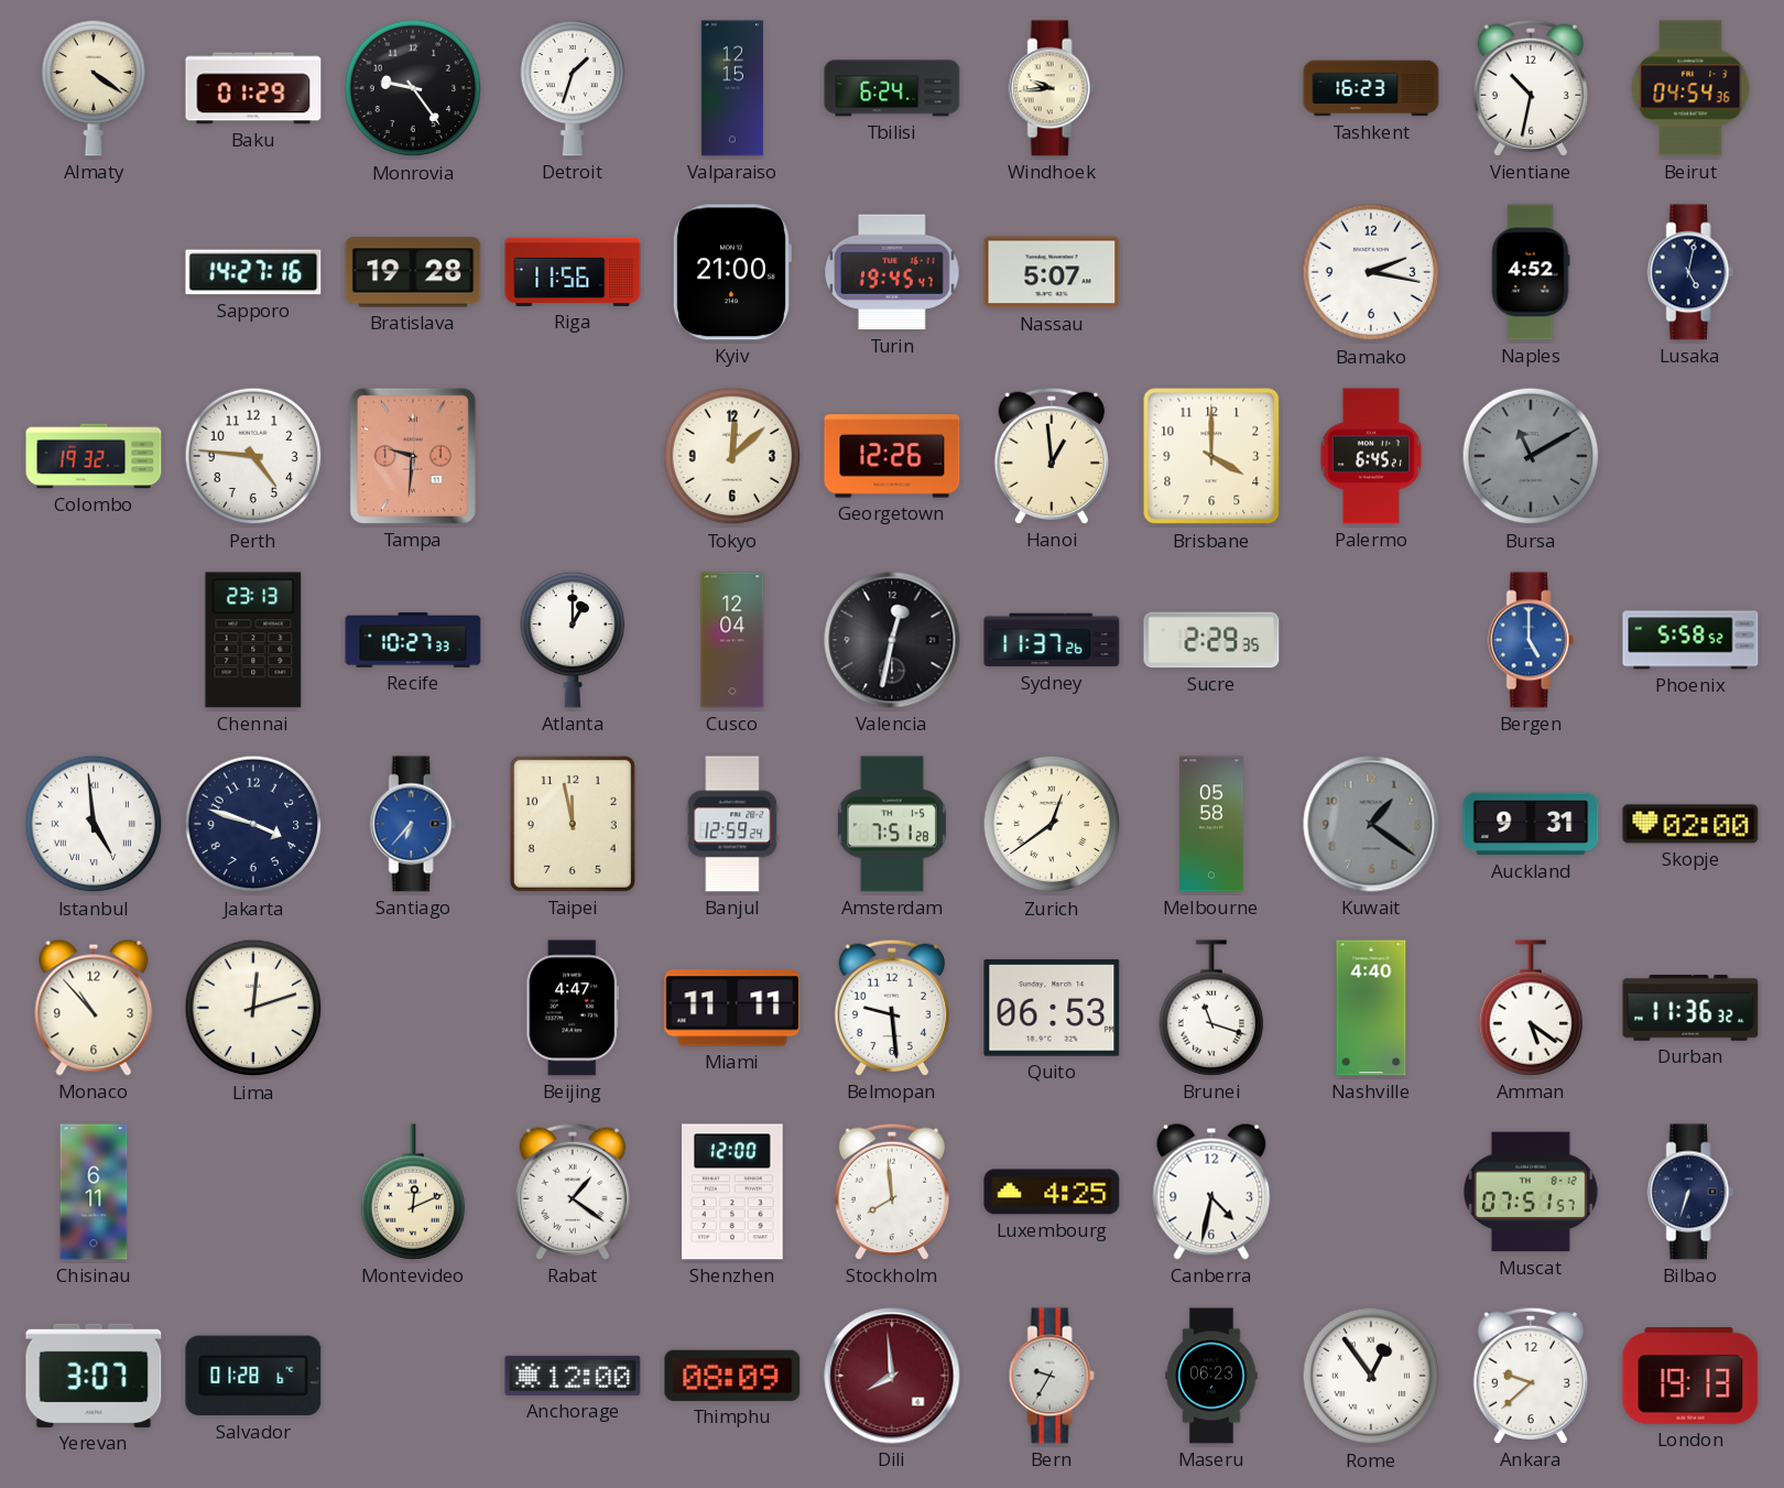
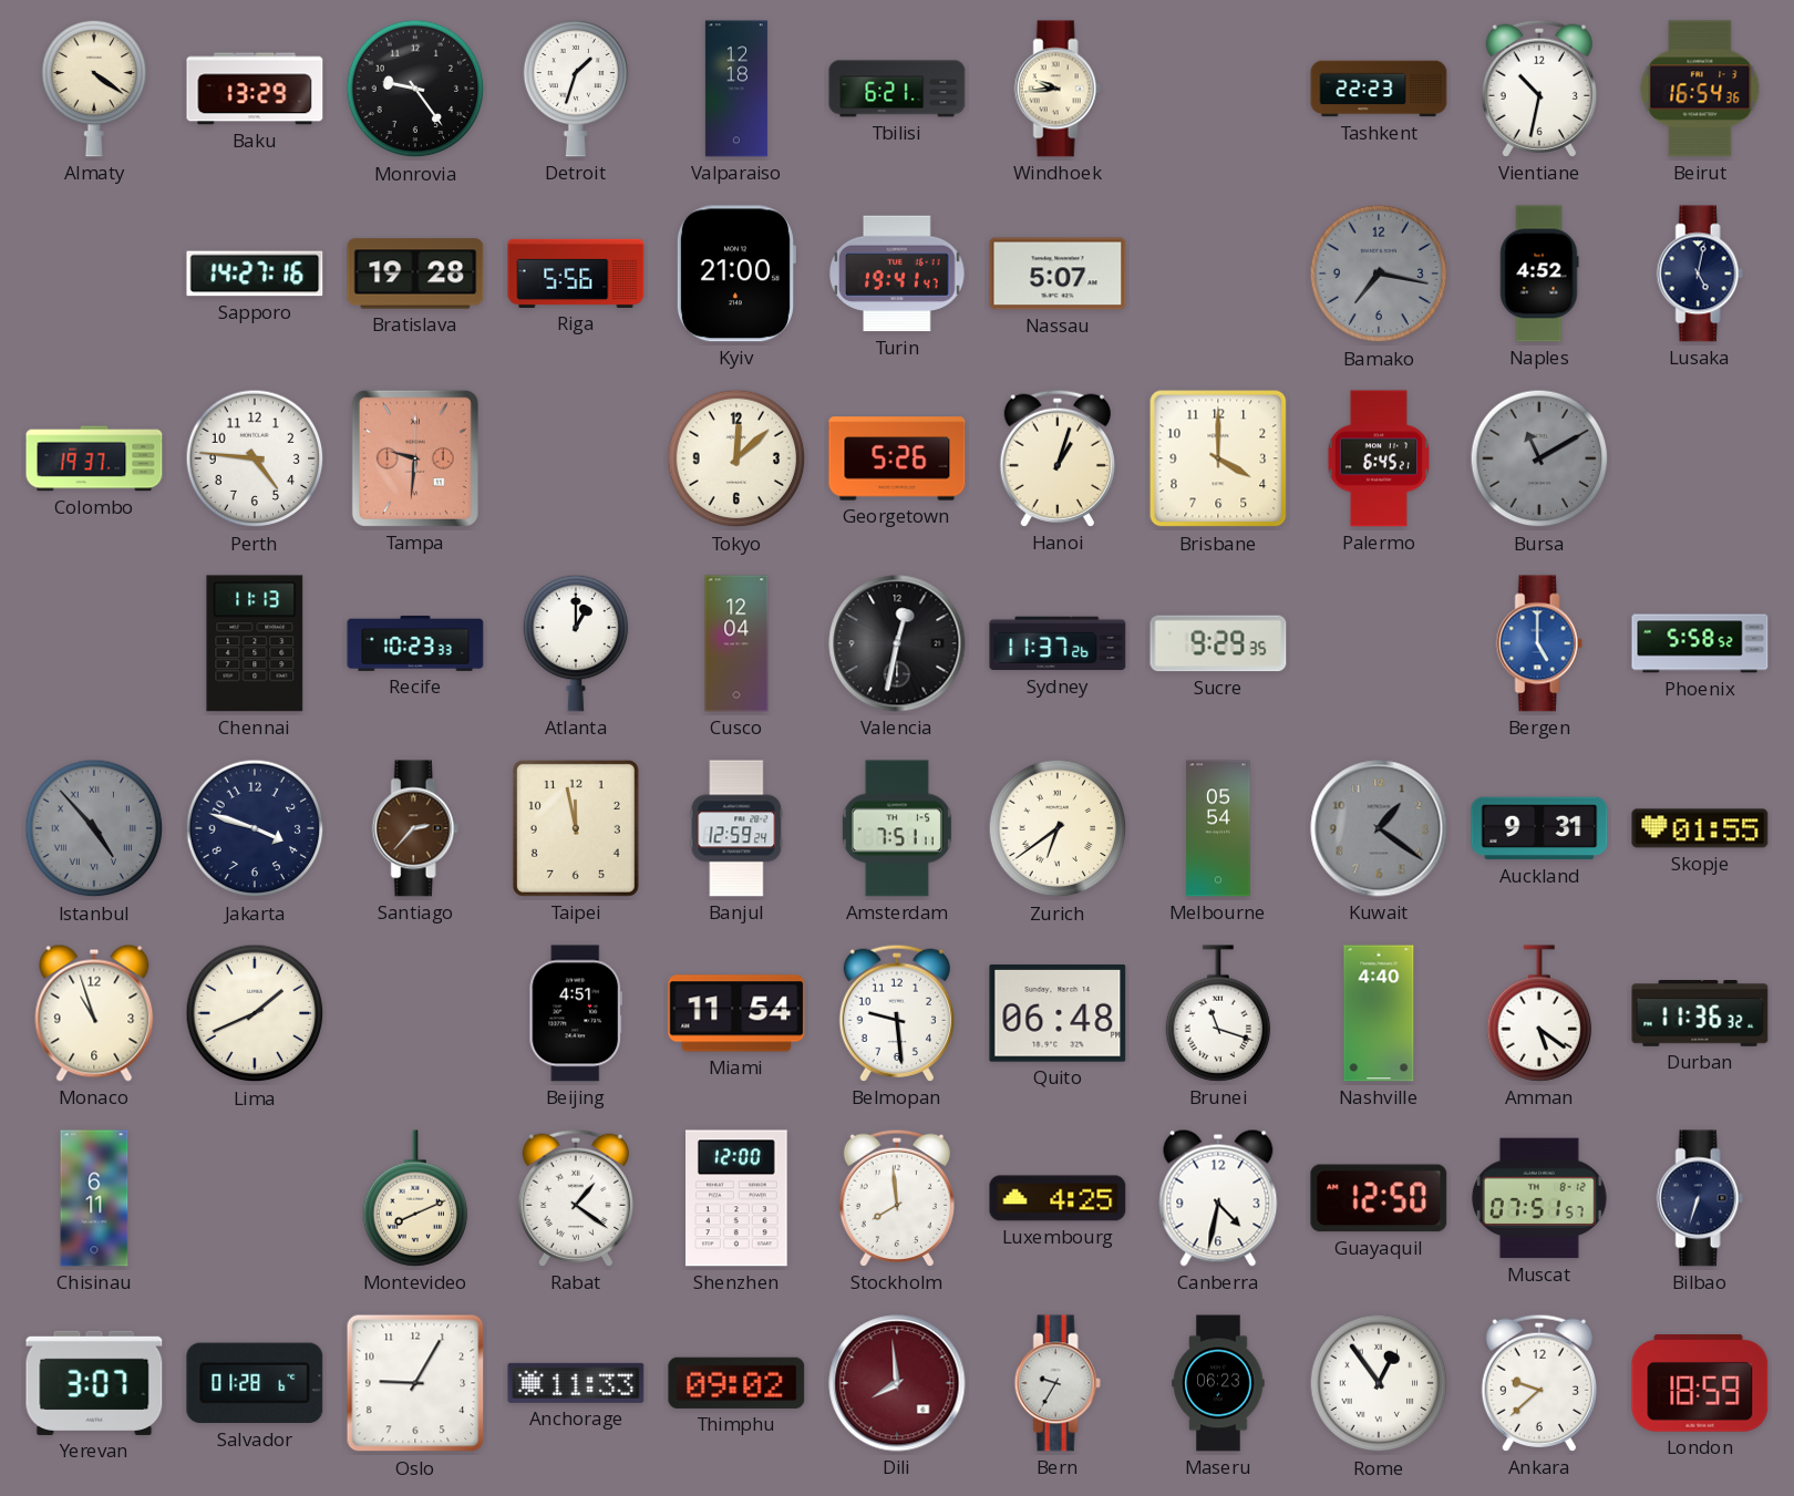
Baku: 01:29 -> 13:29 (255, 89)
Valparaiso: 12:15 -> 12:18 (736, 89)
Tbilisi: 6:24 -> 6:21 (897, 89)
Tashkent: 16:23 -> 22:23 (1379, 89)
Beirut: 04:54 -> 16:54 (1700, 89)
Riga: 11:56 -> 5:56 (576, 274)
Turin: 19:45 -> 19:41 (897, 274)
Bamako: 2:17 -> 7:17 (1379, 274)
Bamako dial: white -> grey (1379, 274)
Colombo: 19:32 -> 19:37 (94, 458)
Georgetown: 12:26 -> 5:26 (897, 458)
Hanoi: 12:59 -> 1:03 (1058, 458)
Chennai: 23:13 -> 11:13 (255, 643)
Recife: 10:27 -> 10:23 (415, 644)
Sucre: 2:29 -> 9:29 (1218, 643)
Istanbul: 4:59 -> 4:53 (94, 828)
Istanbul dial: white -> grey (94, 828)
Santiago: 6:37 -> 2:37 (415, 828)
Santiago dial: blue -> brown (415, 828)
Amsterdam: 7:51:28 -> 7:51:11 (897, 828)
Zurich: 12:39 -> 6:39 (1058, 828)
Melbourne: 05:58 -> 05:54 (1218, 828)
Skopje: 02:00 -> 01:55 (1700, 828)
Monaco: 10:53 -> 10:57 (94, 1013)
Lima: 12:12 -> 1:41 (255, 1013)
Beijing: 4:47 -> 4:51 (576, 1013)
Miami: 11:11 -> 11:54 (736, 1013)
Quito: 06:53 -> 06:48 (1058, 1013)
Montevideo: 12:11 -> 8:11 (415, 1198)
Guayaquil: none -> 12:50 (1379, 1198)
Oslo: none -> 9:05 (415, 1383)
Anchorage: 12:00 -> 11:33 (576, 1383)
Thimphu: 08:09 -> 09:02 (736, 1383)
London: 19:13 -> 18:59 (1700, 1384)
